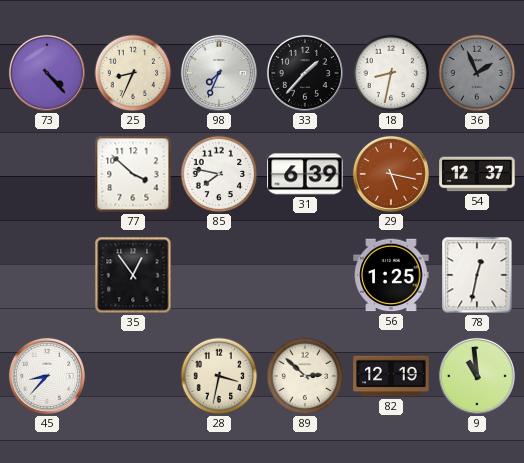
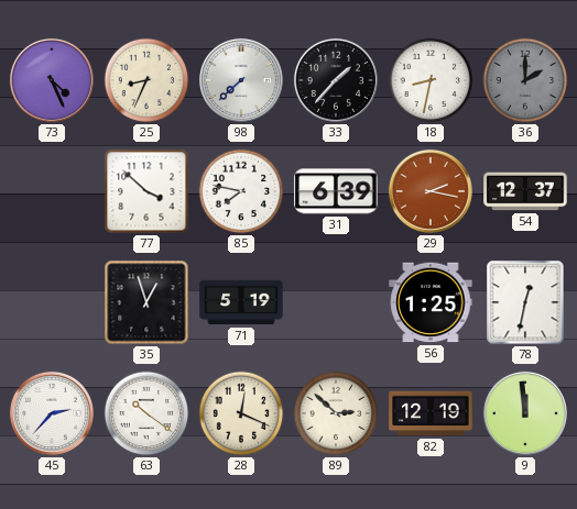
73: 4:23 -> 4:26 (52, 80)
98: 7:34 -> 7:38 (241, 80)
36: 1:56 -> 2:00 (525, 80)
29: 5:17 -> 2:17 (431, 191)
35: 12:54 -> 12:57 (146, 302)
71: none -> 5:19 (241, 302)
45: 8:37 -> 2:37 (52, 413)
63: none -> 10:21 (146, 413)
28: 3:32 -> 12:19 (241, 413)
9: 10:59 -> 11:59 (525, 413)
